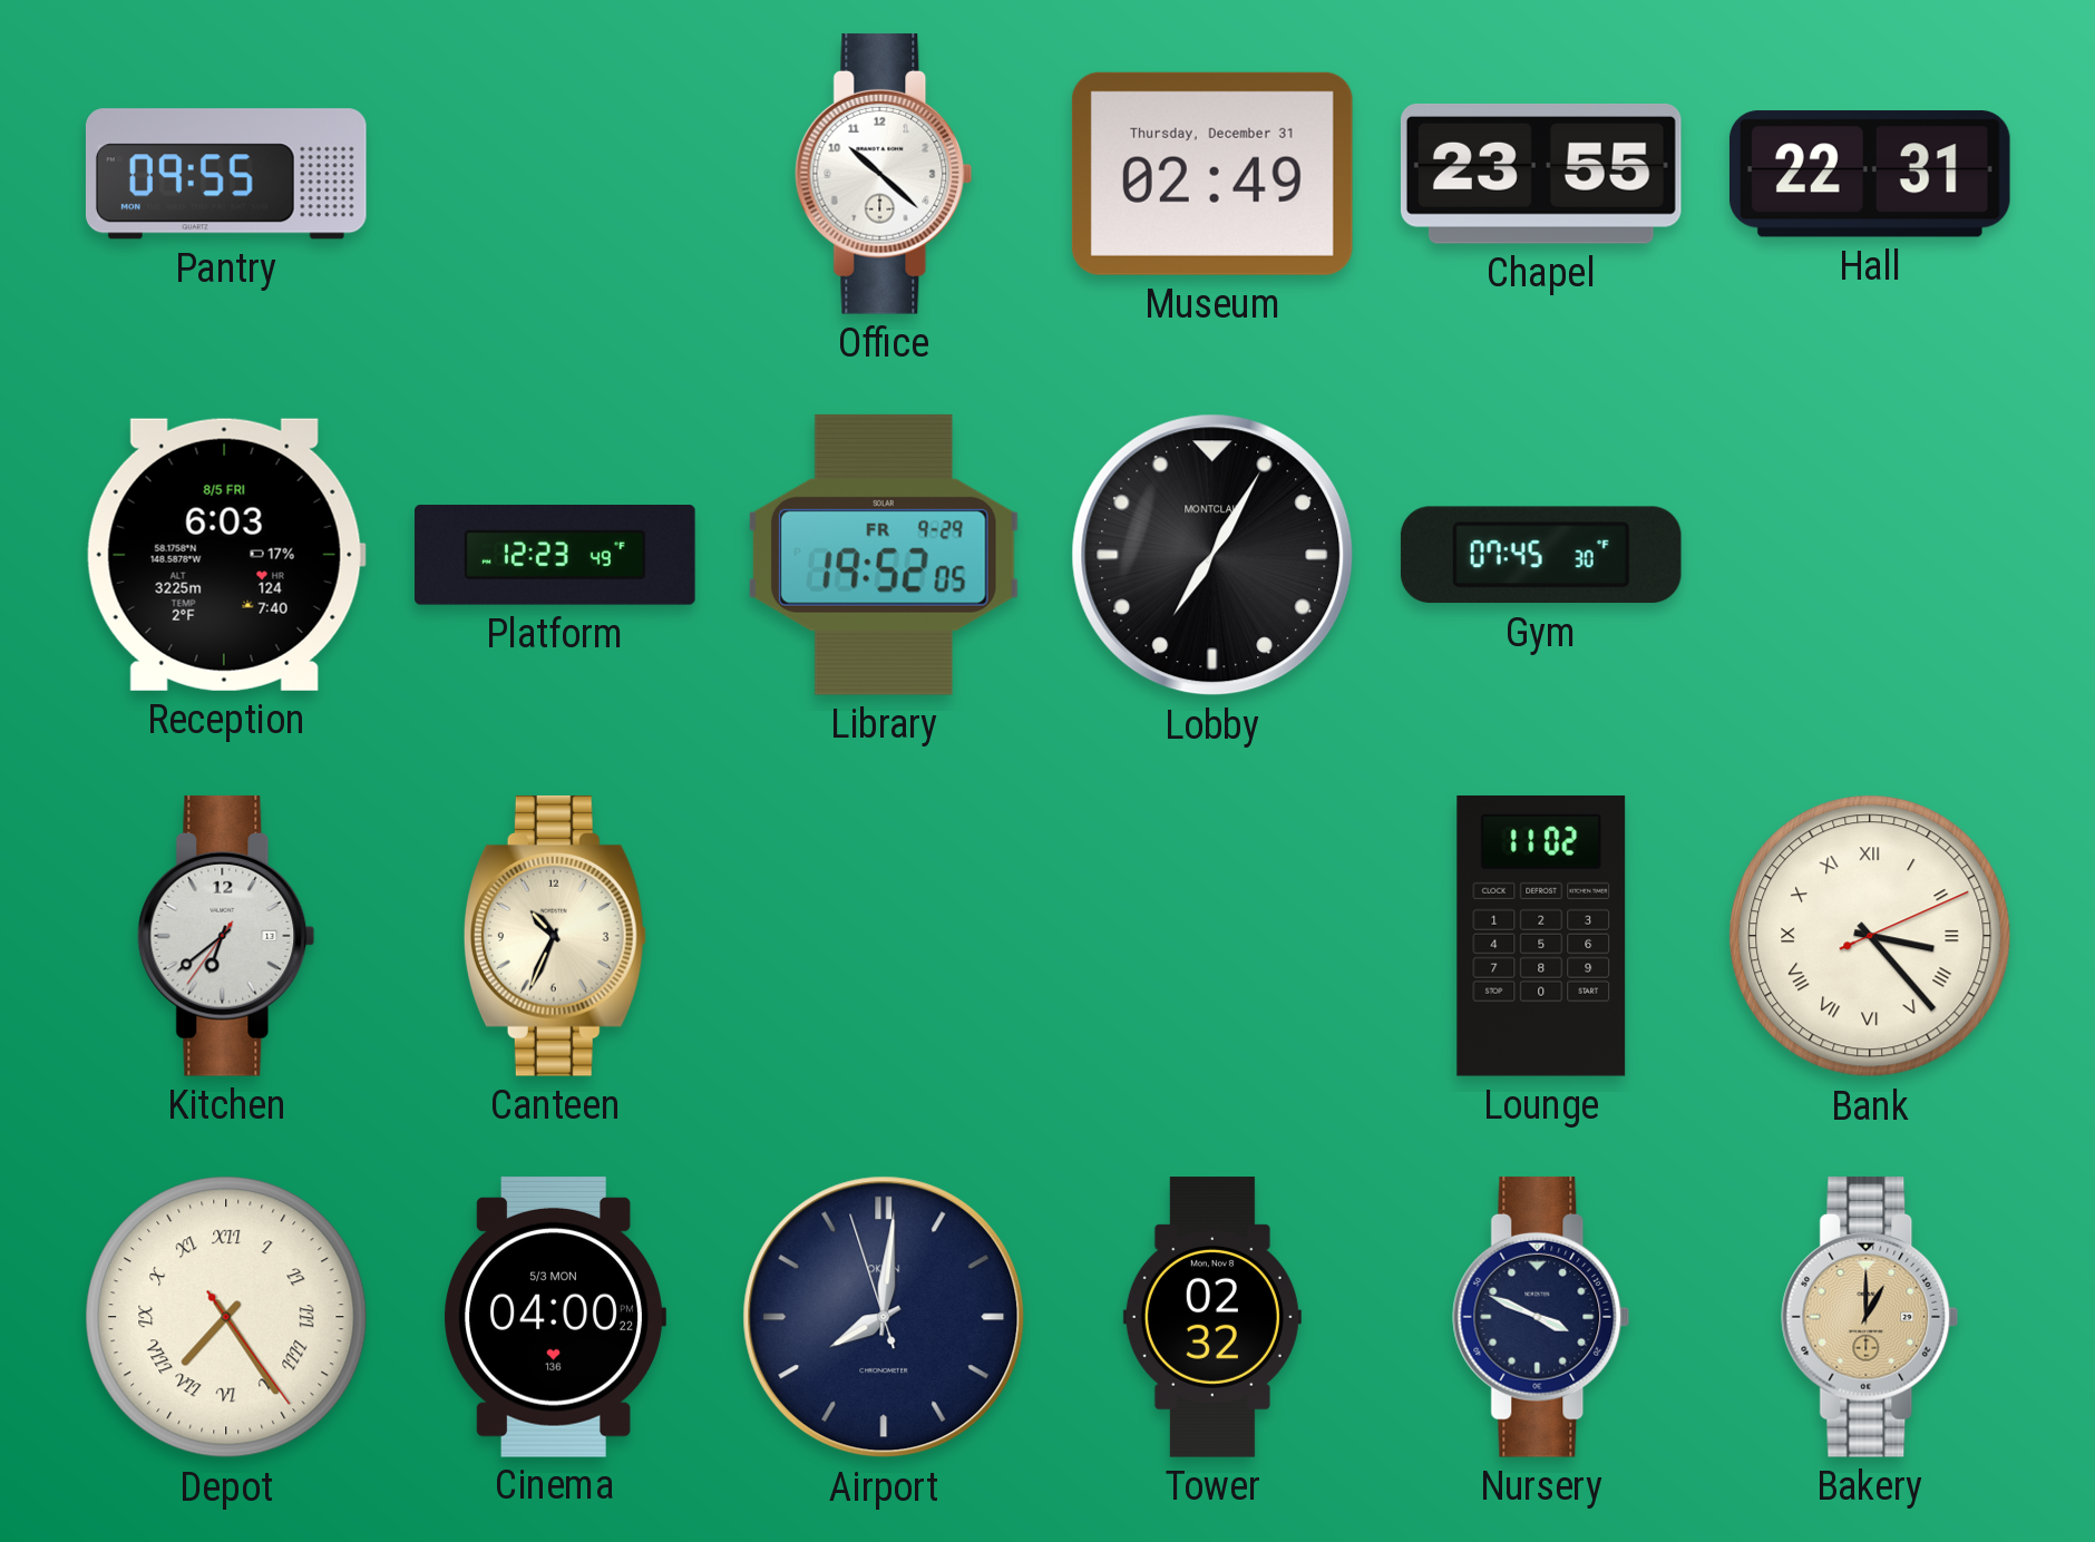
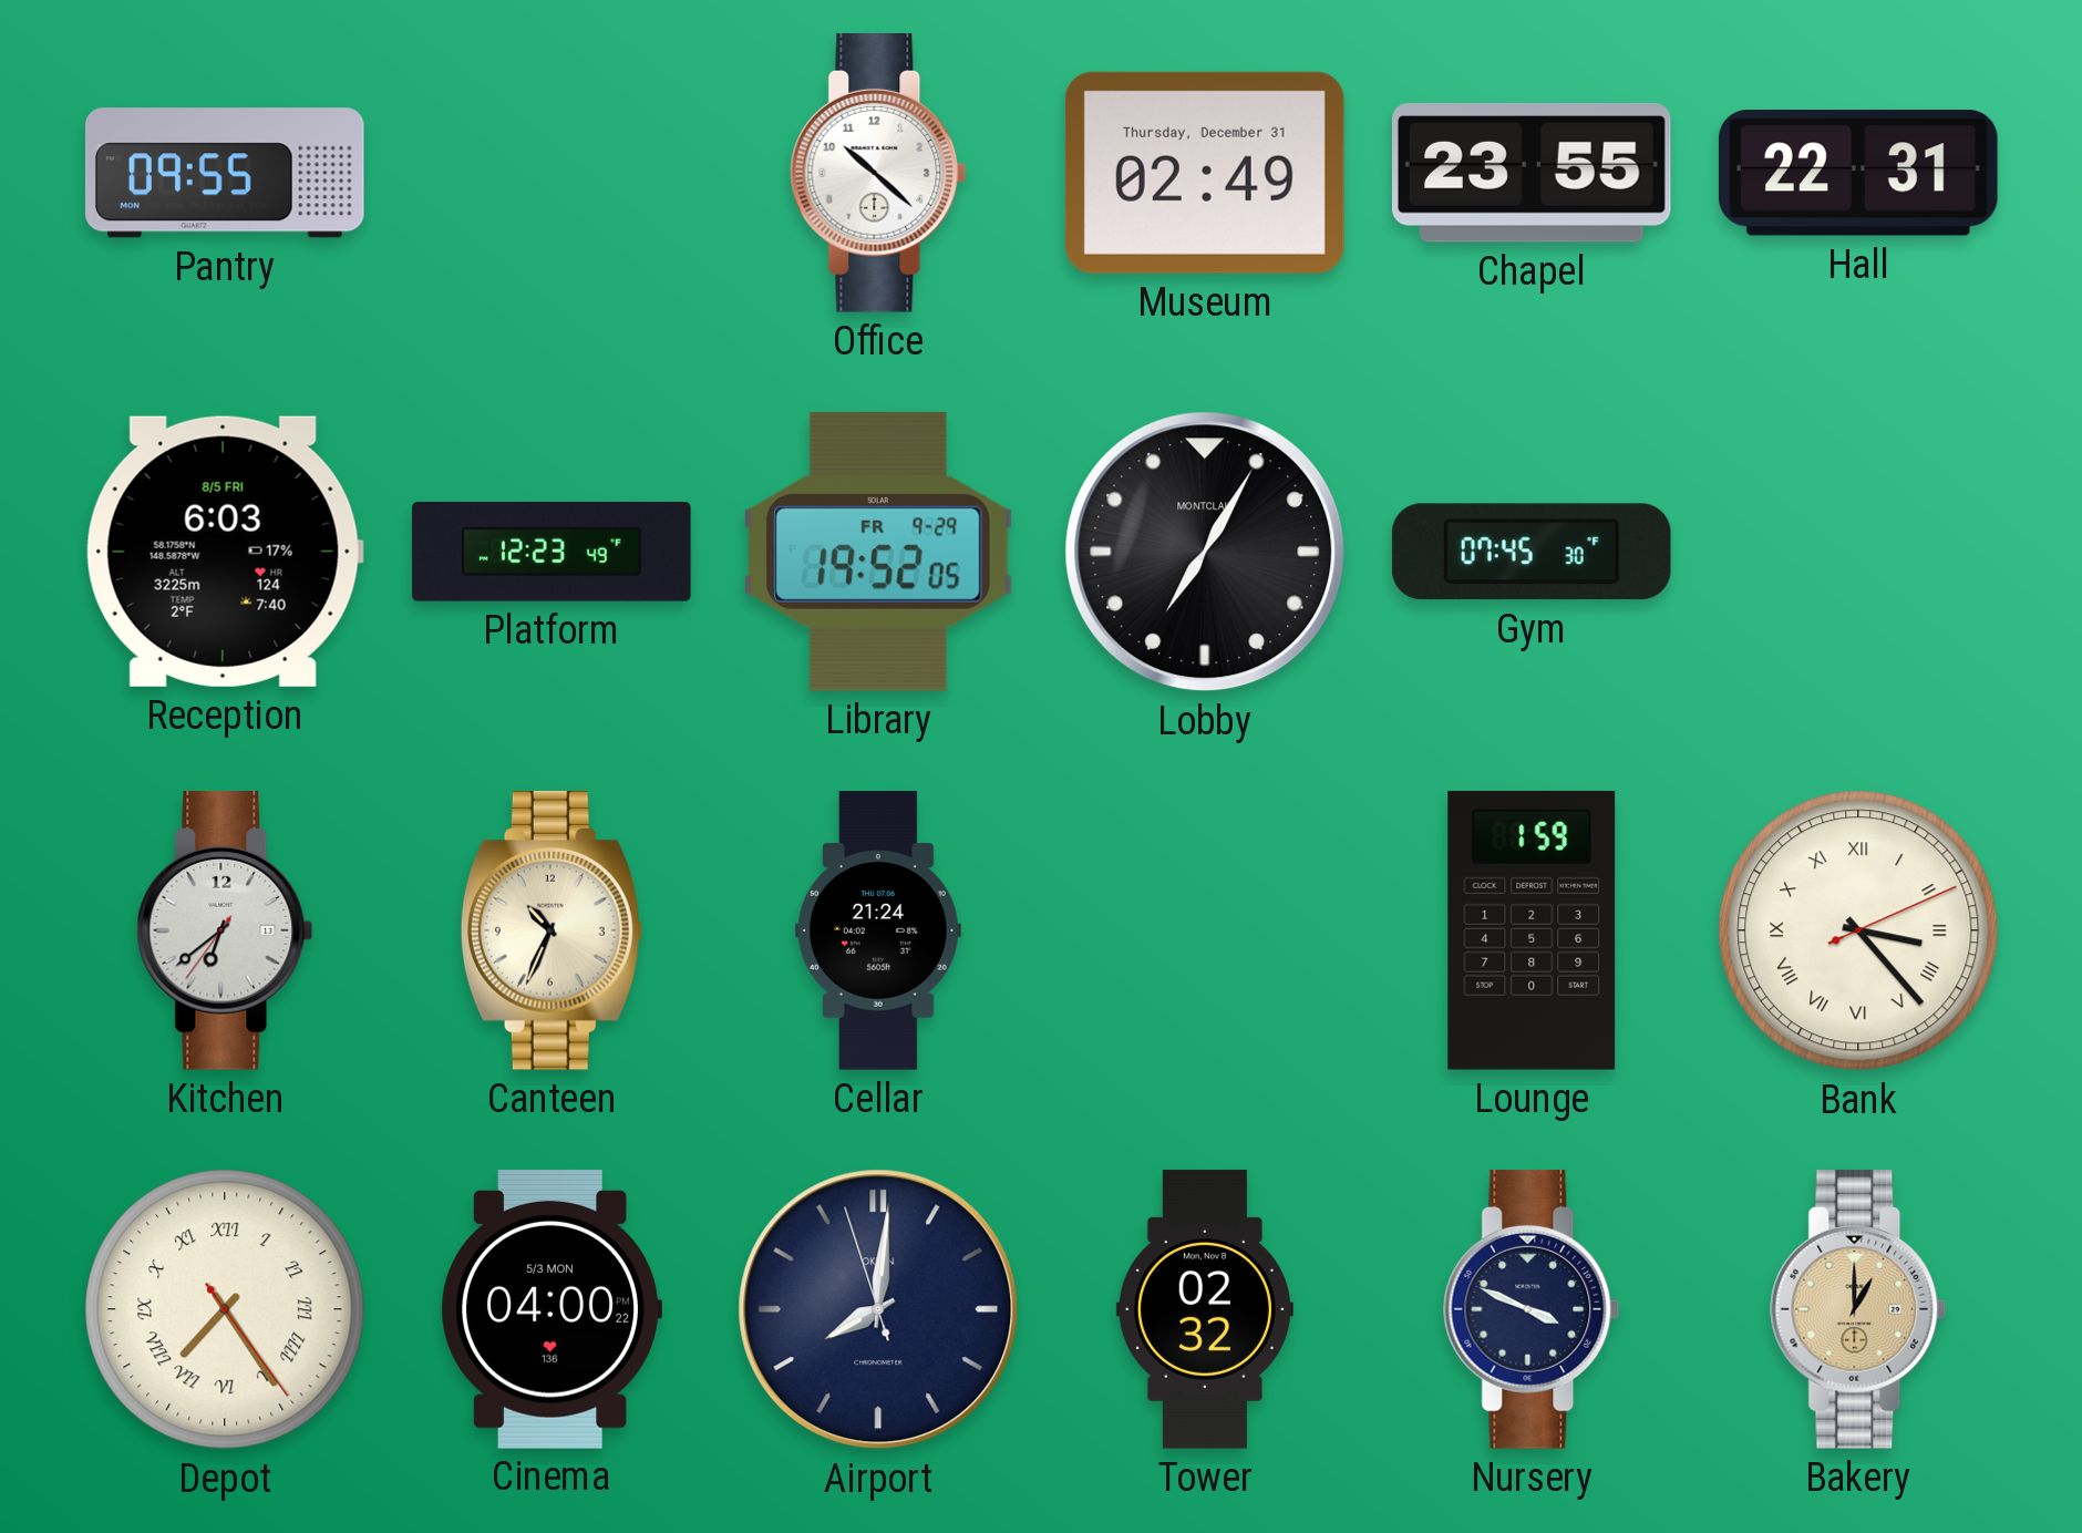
Cellar: none -> 21:24 (878, 930)
Lounge: 11:02 -> 1:59 (1532, 930)
